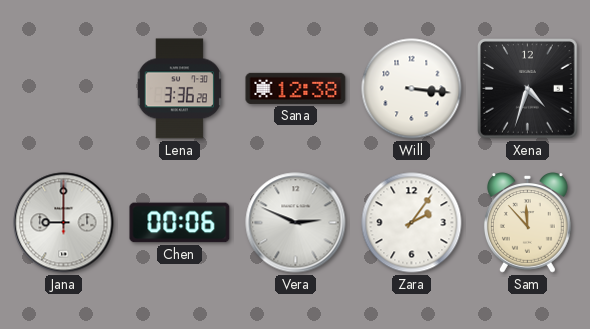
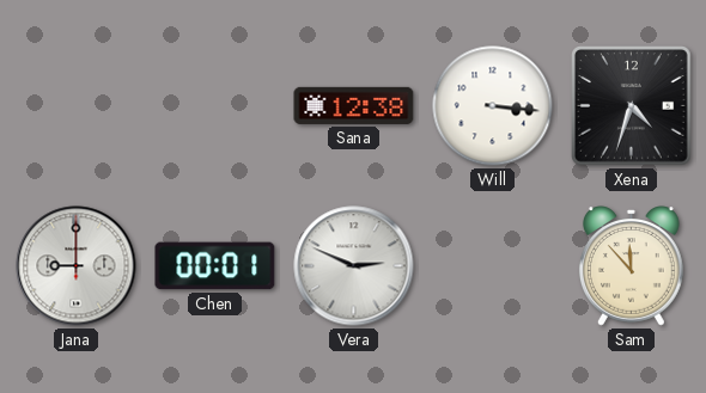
Lena: 3:36 -> none (179, 89)
Chen: 00:06 -> 00:01 (215, 266)
Zara: 2:06 -> none (412, 223)
